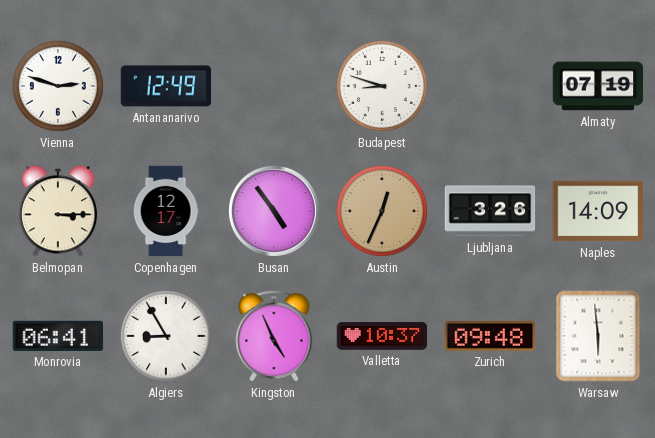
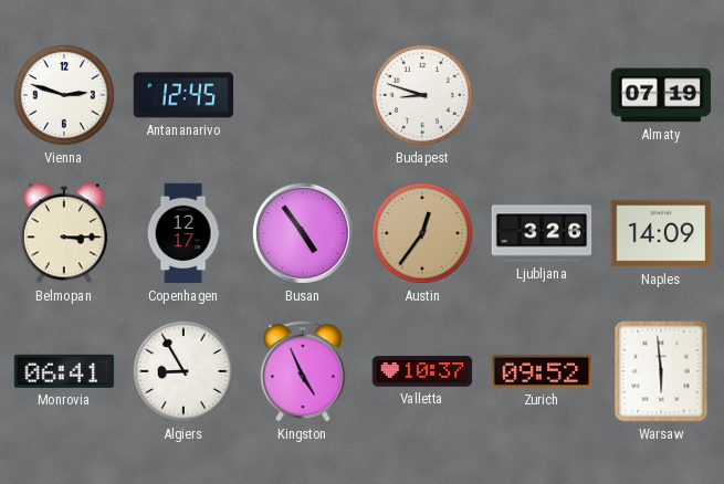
Antananarivo: 12:49 -> 12:45 (183, 95)
Austin: 12:34 -> 12:36 (422, 233)
Zurich: 09:48 -> 09:52 (542, 371)
